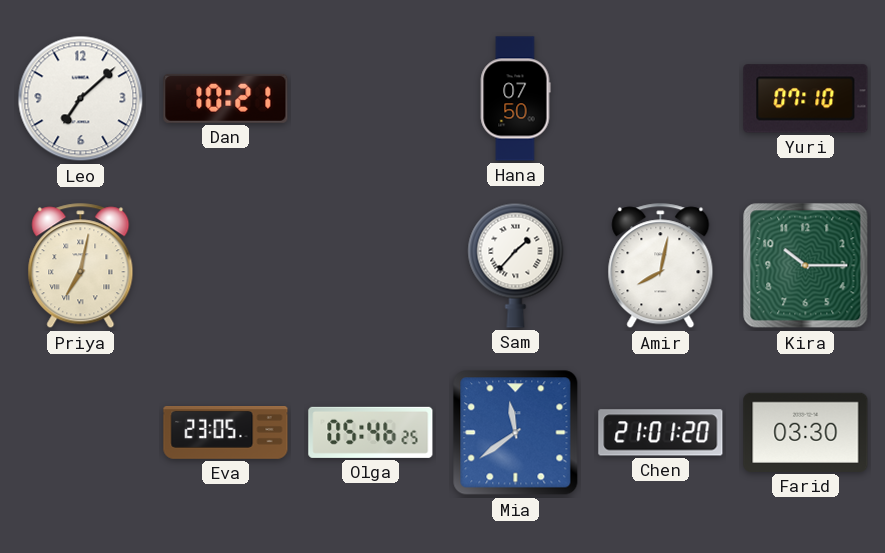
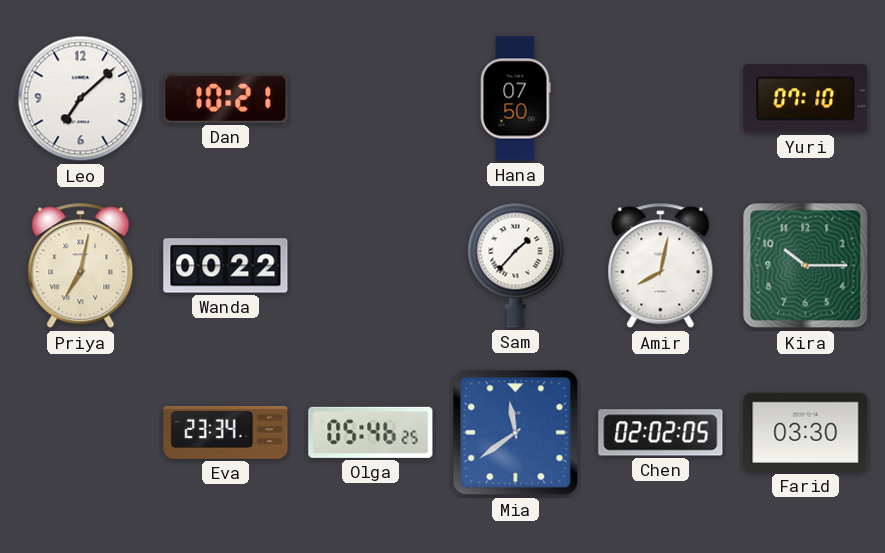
Wanda: none -> 00:22 (226, 266)
Eva: 23:05 -> 23:34 (226, 433)
Chen: 21:01 -> 02:02 (661, 433)
